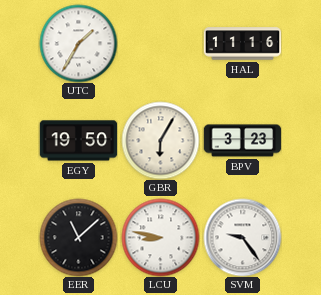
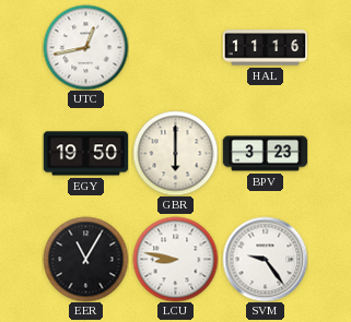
UTC: 1:35 -> 12:43 (85, 47)
GBR: 6:05 -> 6:00 (175, 153)
EER: 11:08 -> 11:05 (85, 259)
